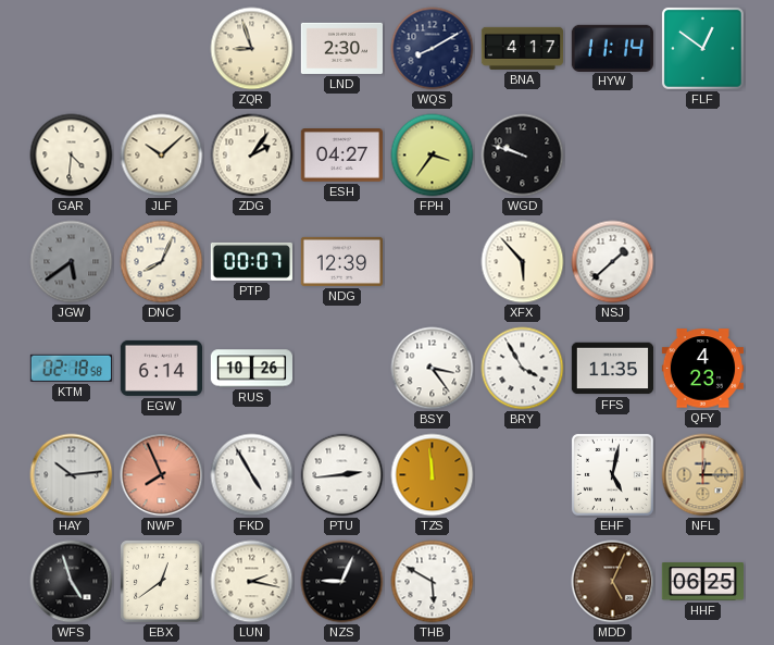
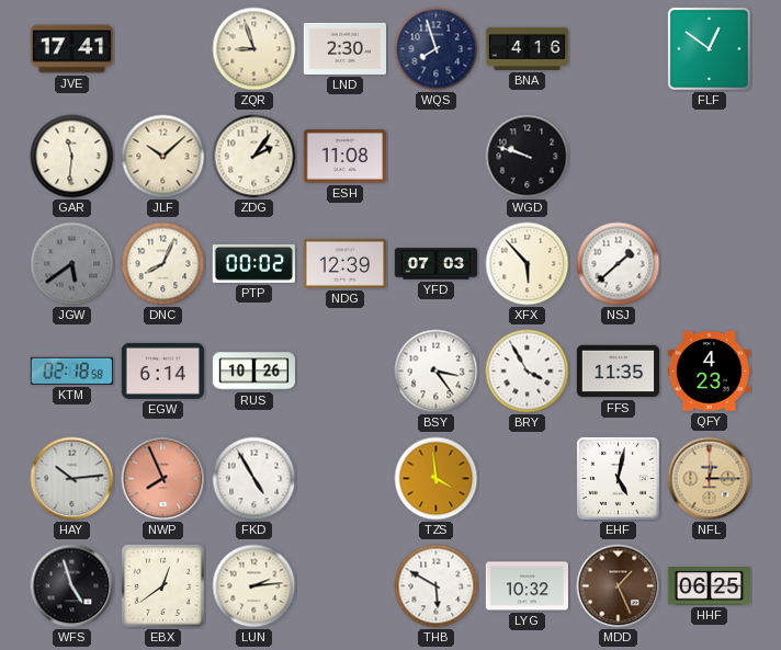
JVE: none -> 17:41 (71, 49)
WQS: 8:10 -> 7:57 (437, 49)
BNA: 4:17 -> 4:16 (527, 48)
HYW: 11:14 -> none (612, 48)
GAR: 4:31 -> 11:31 (72, 157)
ESH: 04:27 -> 11:08 (344, 157)
FPH: 3:36 -> none (433, 156)
PTP: 00:07 -> 00:02 (253, 263)
YFD: none -> 07:03 (435, 264)
PTU: 2:44 -> none (342, 475)
TZS: 11:59 -> 3:59 (437, 479)
LUN: 2:17 -> 2:14 (254, 586)
NZS: 9:04 -> none (342, 582)
LYG: none -> 10:32 (527, 586)
MDD: 5:04 -> 1:26 (619, 586)
